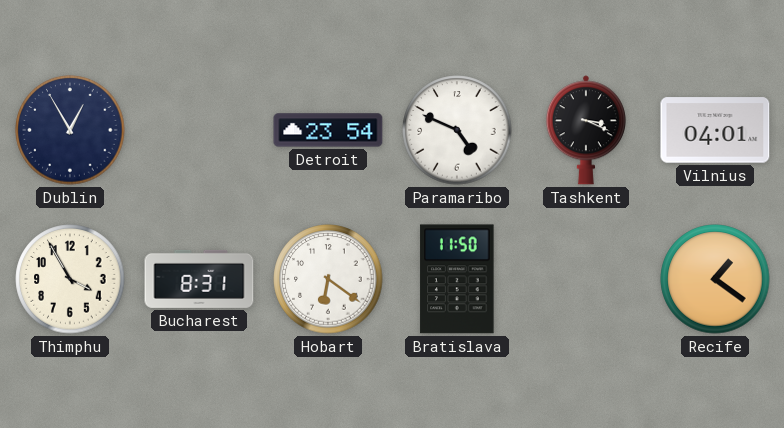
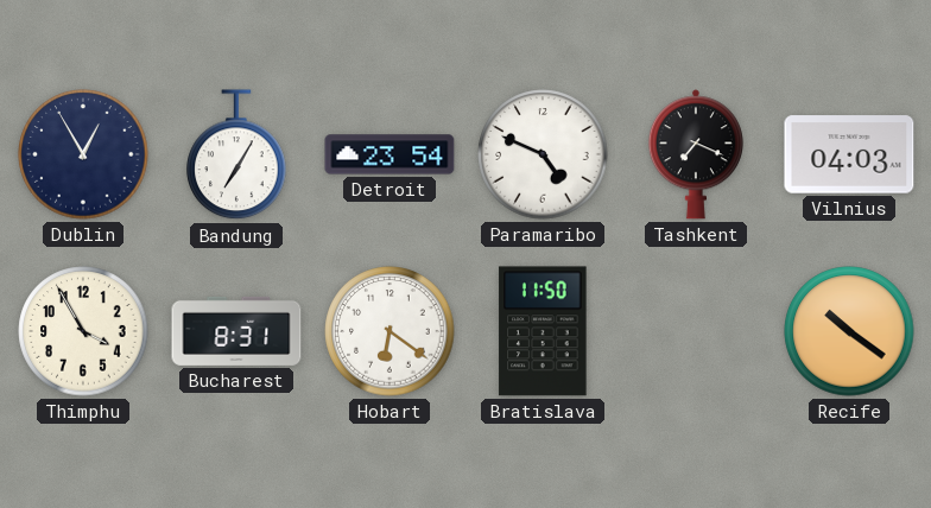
Bandung: none -> 7:05 (236, 155)
Tashkent: 3:19 -> 7:19 (696, 154)
Vilnius: 04:01 -> 04:03 (849, 154)
Recife: 1:21 -> 10:21 (849, 331)
